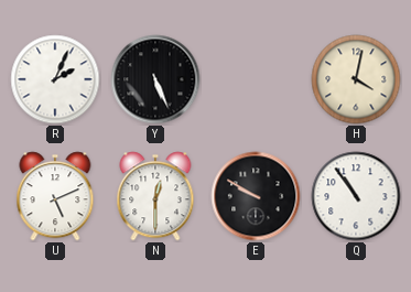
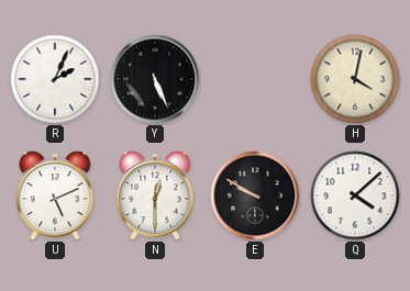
Q: 10:54 -> 4:08 (355, 195)
